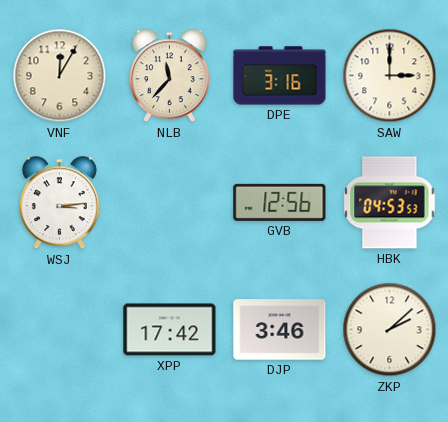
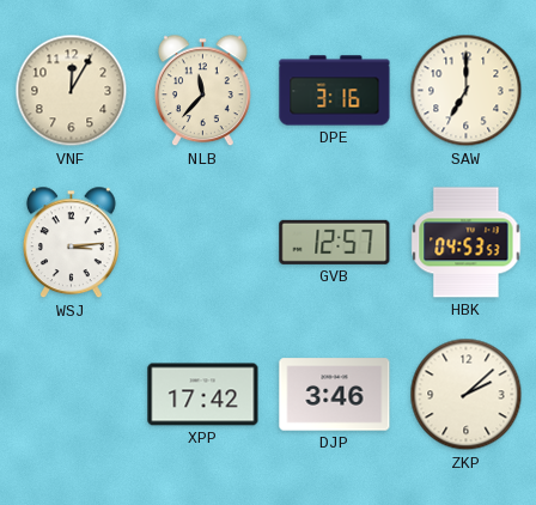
SAW: 3:00 -> 7:00 (467, 91)
GVB: 12:56 -> 12:57 (335, 242)
